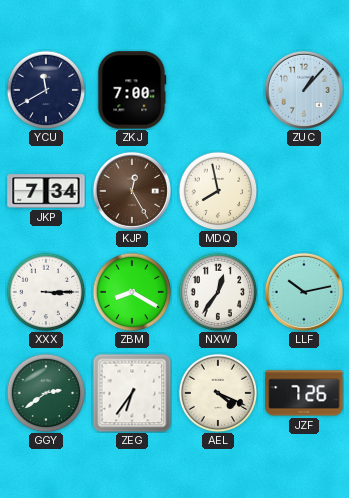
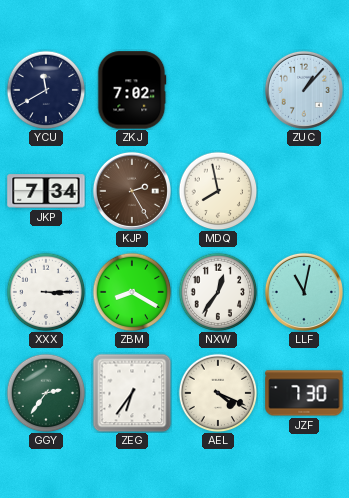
ZKJ: 7:00 -> 7:02 (132, 90)
KJP: 12:25 -> 2:25 (132, 191)
LLF: 10:13 -> 11:02 (304, 292)
GGY: 2:39 -> 2:36 (46, 393)
JZF: 7:26 -> 7:30 (304, 393)
